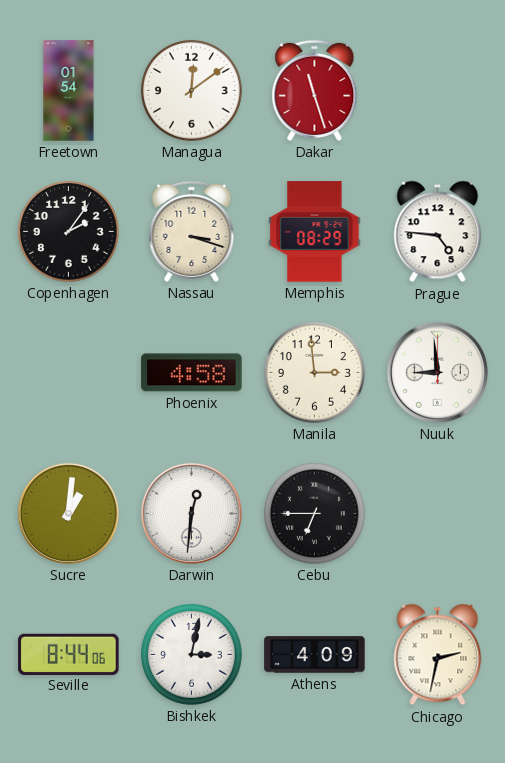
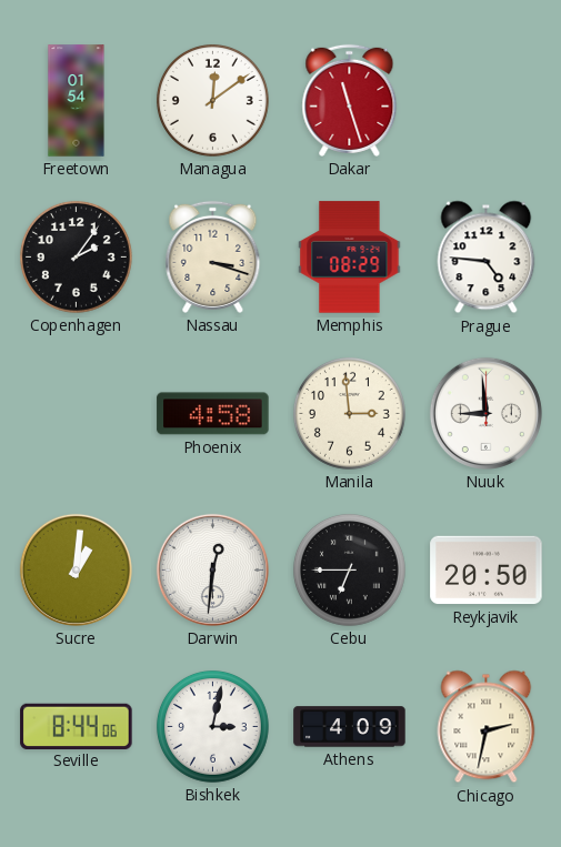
Reykjavik: none -> 20:50 (487, 571)
